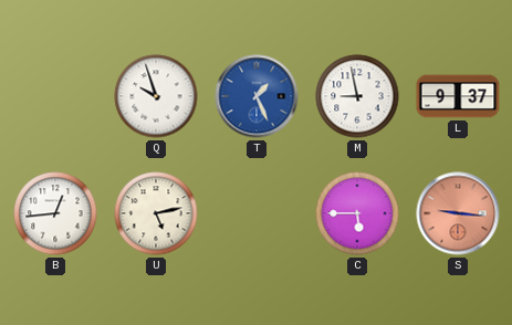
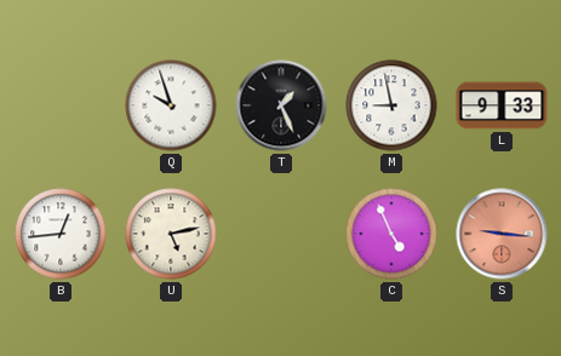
T dial: blue -> black (281, 105)
L: 9:37 -> 9:33 (502, 105)
C: 5:45 -> 4:56 (391, 234)
